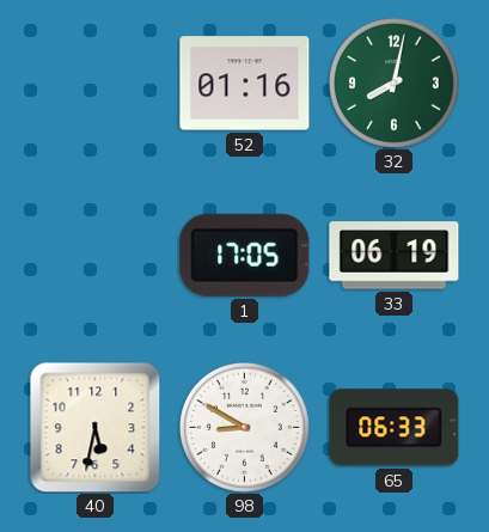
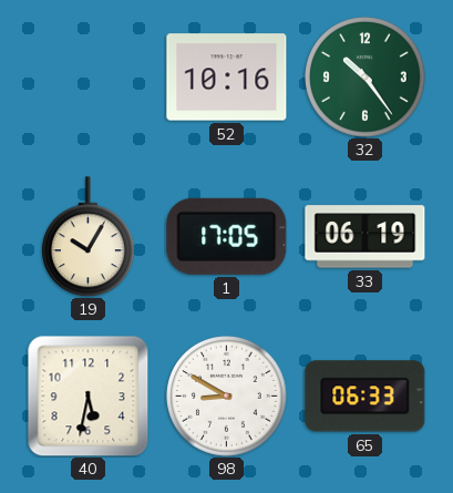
52: 01:16 -> 10:16 (227, 78)
32: 8:02 -> 10:24 (366, 78)
19: none -> 10:05 (87, 237)
